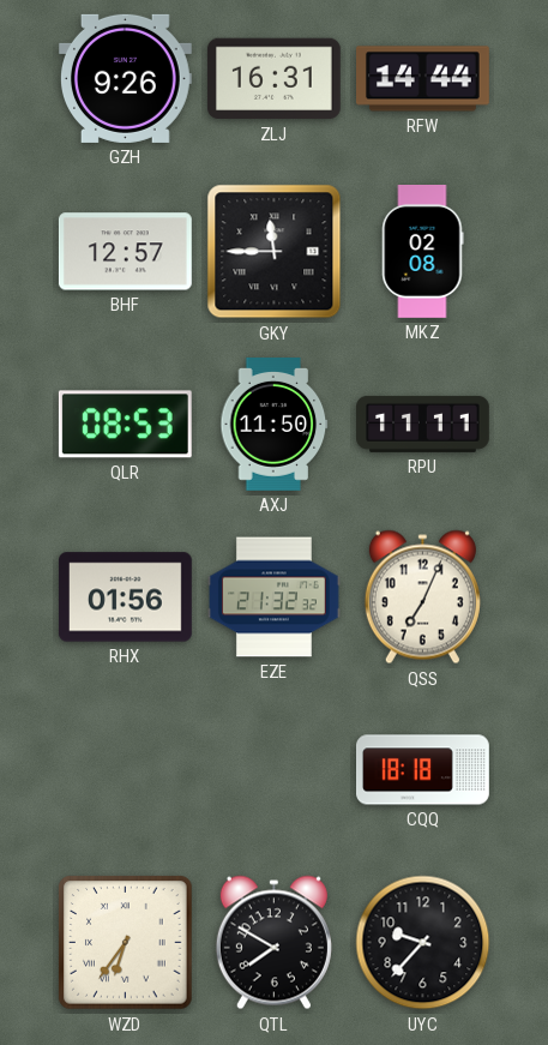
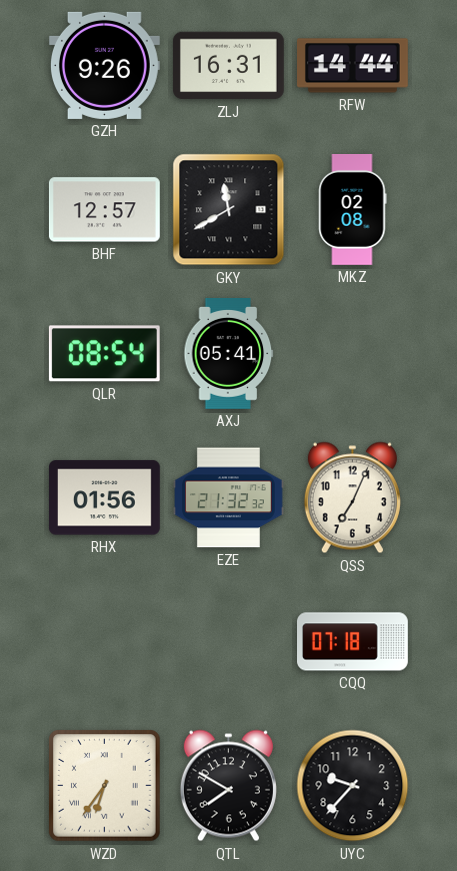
GKY: 11:45 -> 11:40 (229, 210)
QLR: 08:53 -> 08:54 (104, 354)
AXJ: 11:50 -> 05:41 (229, 353)
RPU: 11:11 -> none (423, 424)
CQQ: 18:18 -> 07:18 (353, 642)
